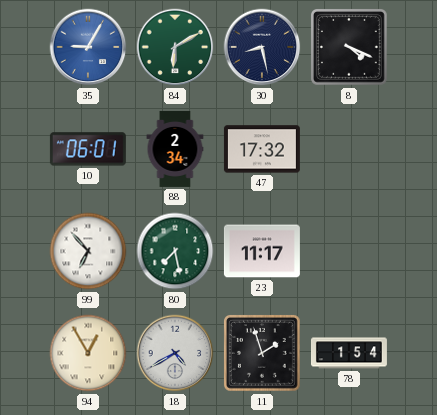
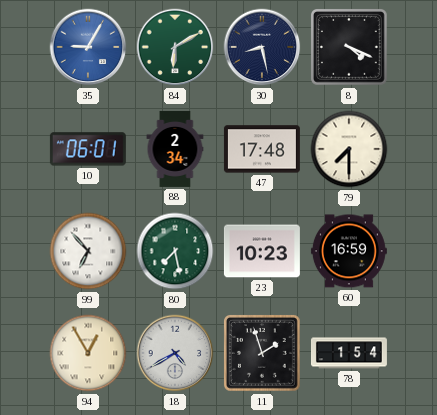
47: 17:32 -> 17:48 (262, 149)
79: none -> 7:30 (349, 149)
23: 11:17 -> 10:23 (262, 251)
60: none -> 16:59 (349, 251)
